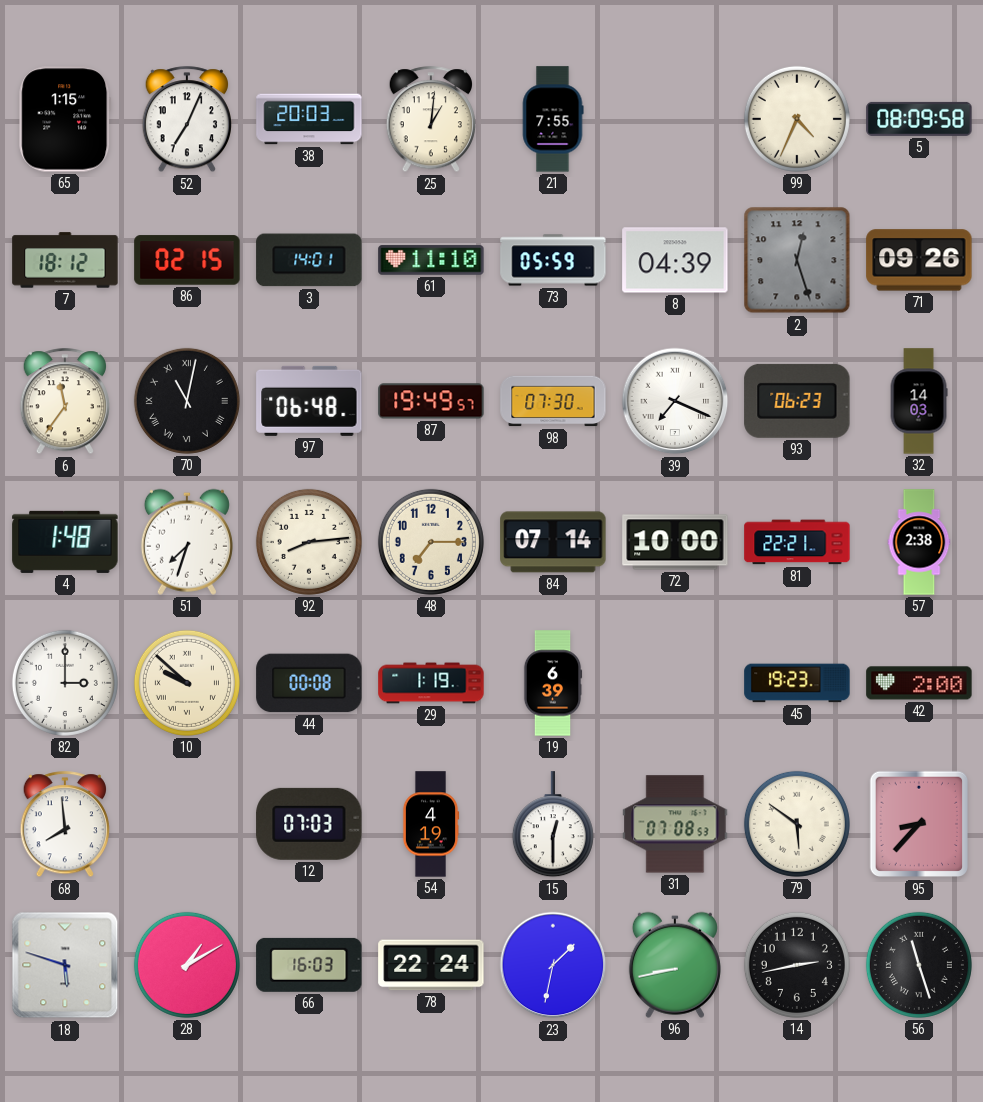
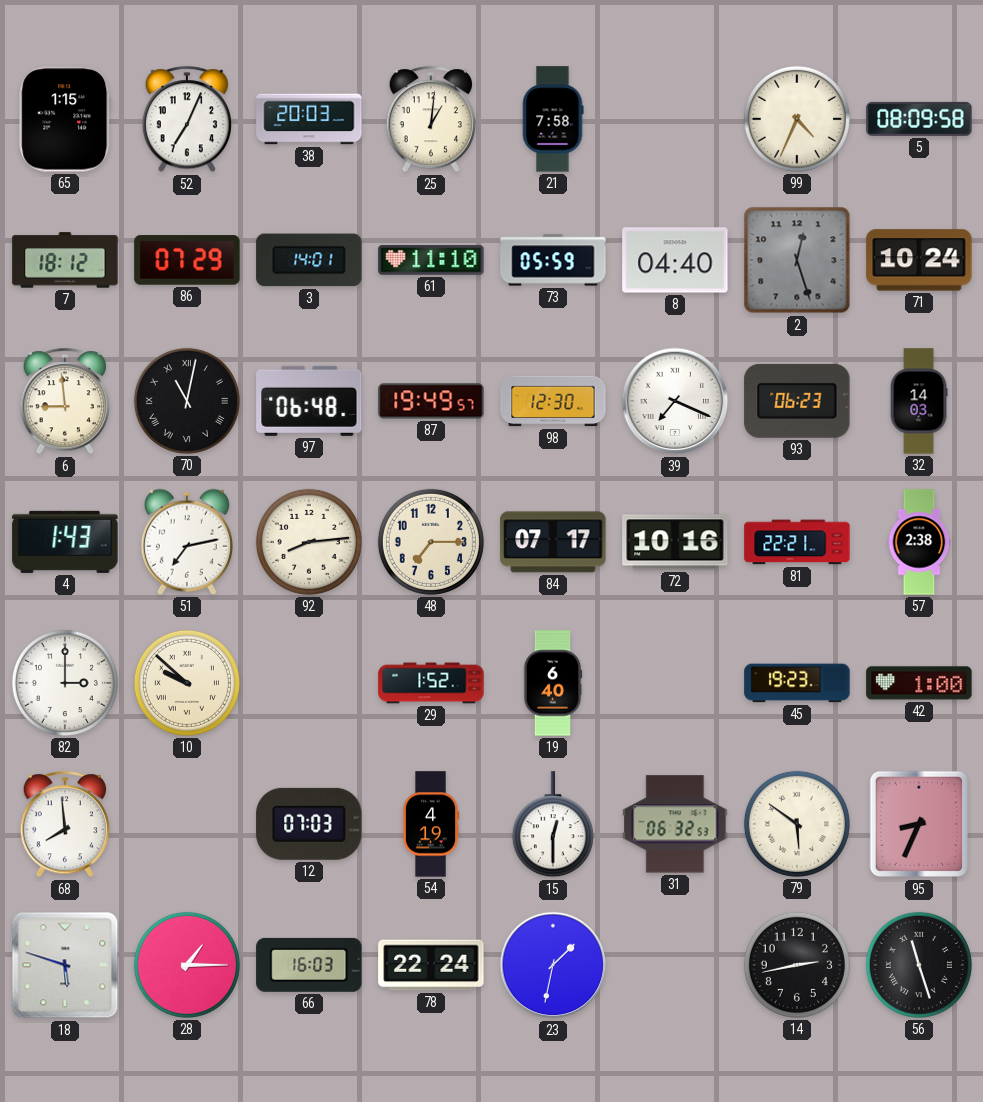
21: 7:55 -> 7:58 (553, 119)
86: 02:15 -> 07:29 (187, 260)
8: 04:39 -> 04:40 (675, 260)
71: 09:26 -> 10:24 (919, 260)
6: 11:36 -> 8:59 (65, 402)
98: 07:30 -> 12:30 (553, 401)
4: 1:48 -> 1:43 (65, 542)
51: 7:33 -> 7:13 (187, 542)
84: 07:14 -> 07:17 (553, 542)
72: 10:00 -> 10:16 (675, 542)
44: 00:08 -> none (309, 683)
29: 1:19 -> 1:52 (431, 683)
19: 6:39 -> 6:40 (553, 683)
42: 2:00 -> 1:00 (919, 683)
31: 07:08 -> 06:32 (675, 824)
95: 8:37 -> 8:34 (918, 824)
28: 1:10 -> 1:15 (187, 965)
96: 8:43 -> none (675, 965)
